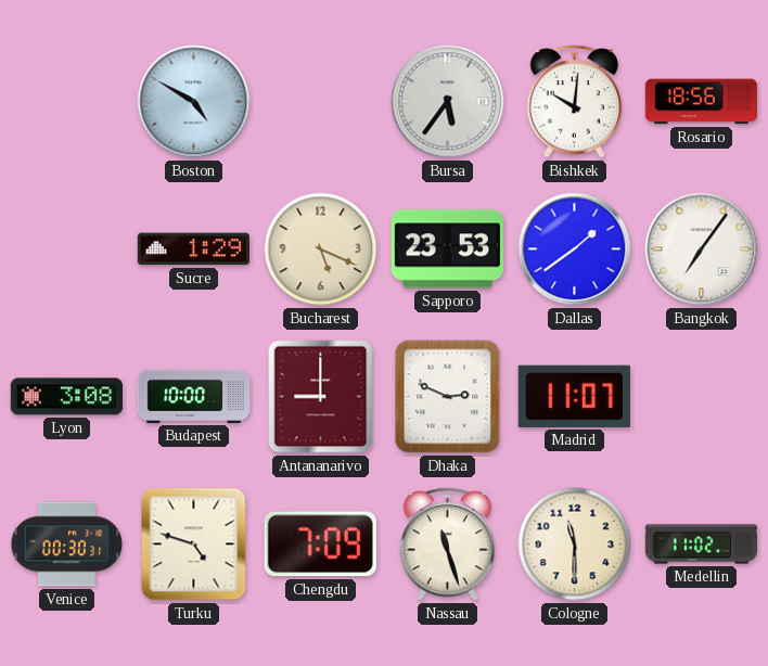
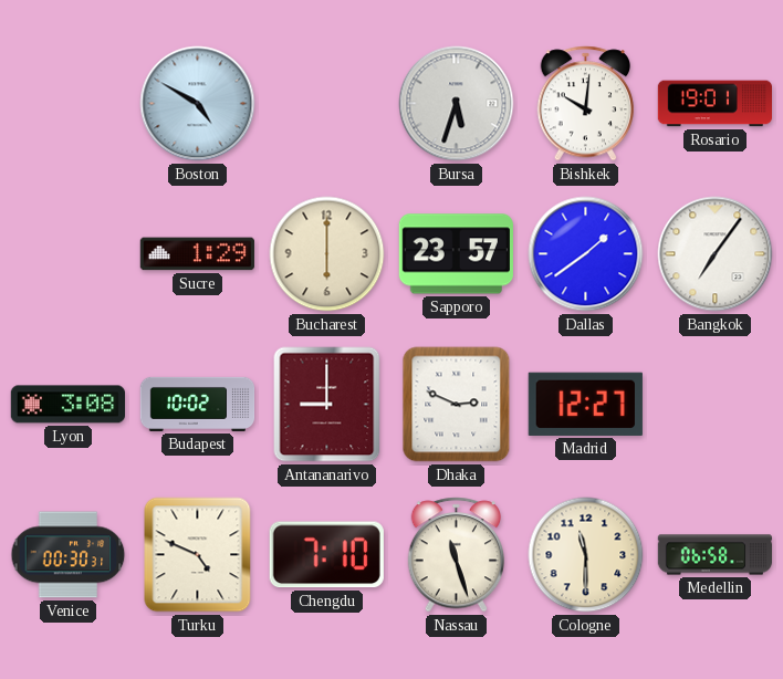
Bursa: 5:36 -> 5:33 (457, 104)
Rosario: 18:56 -> 19:01 (714, 104)
Bucharest: 5:19 -> 6:00 (327, 254)
Sapporo: 23:53 -> 23:57 (456, 254)
Budapest: 10:00 -> 10:02 (198, 404)
Madrid: 11:07 -> 12:27 (585, 404)
Turku: 4:48 -> 4:49 (198, 555)
Chengdu: 7:09 -> 7:10 (326, 555)
Medellin: 11:02 -> 06:58 (716, 555)
